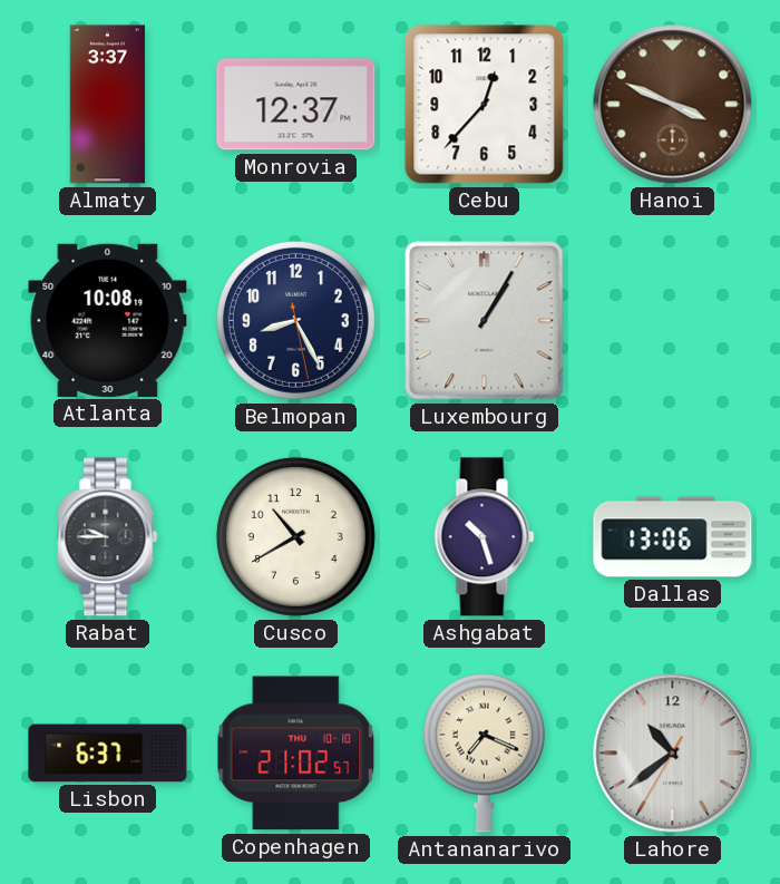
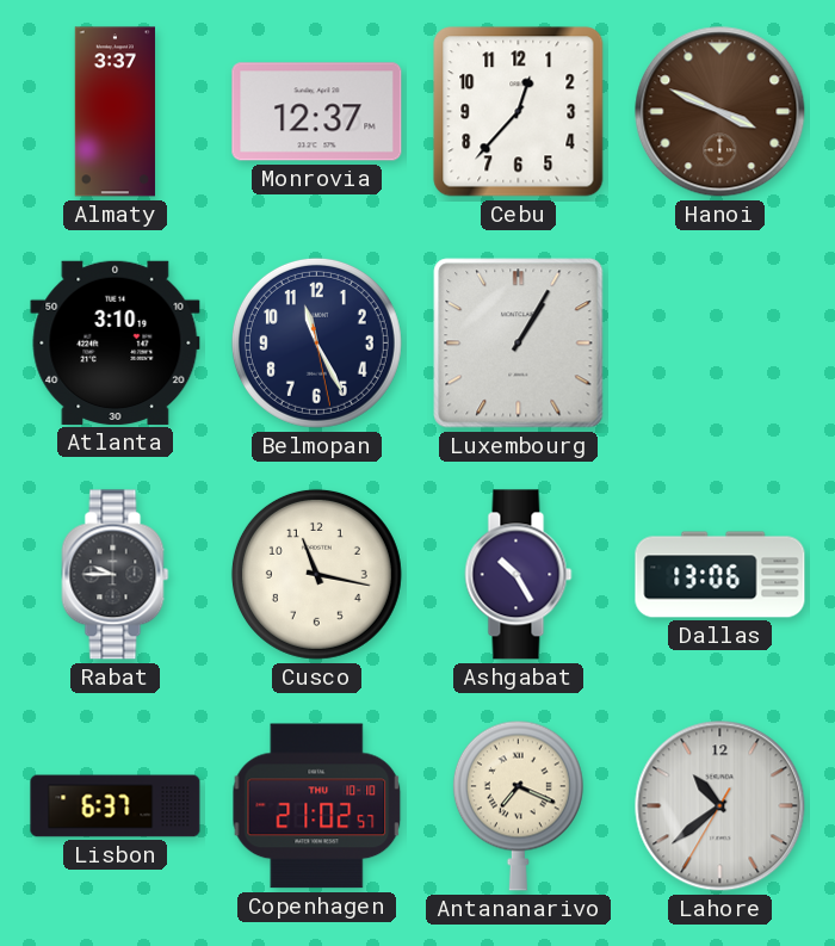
Atlanta: 10:08 -> 3:10 (116, 342)
Belmopan: 8:25 -> 11:25 (316, 342)
Cusco: 10:40 -> 11:17 (316, 574)
Ashgabat: 10:27 -> 10:25 (519, 575)
